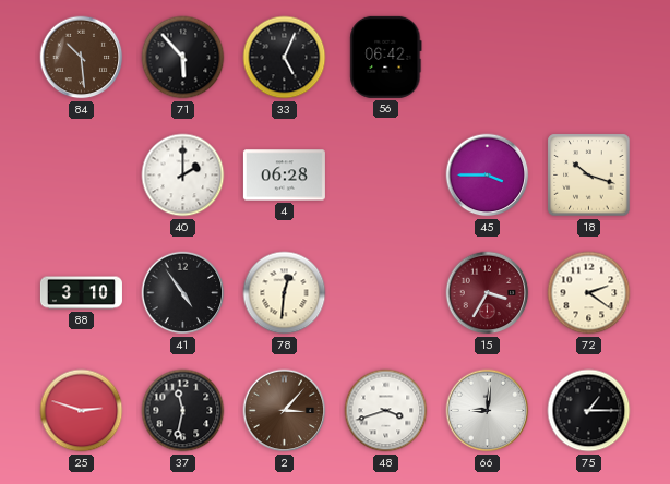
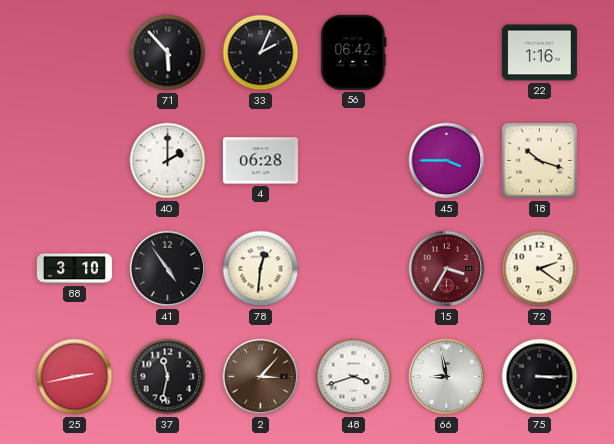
84: 10:29 -> none (82, 58)
33: 5:04 -> 2:04 (261, 53)
22: none -> 1:16 (539, 53)
25: 2:48 -> 2:43 (75, 377)
66: 9:01 -> 8:58 (447, 377)
75: 1:15 -> 3:15 (540, 377)
